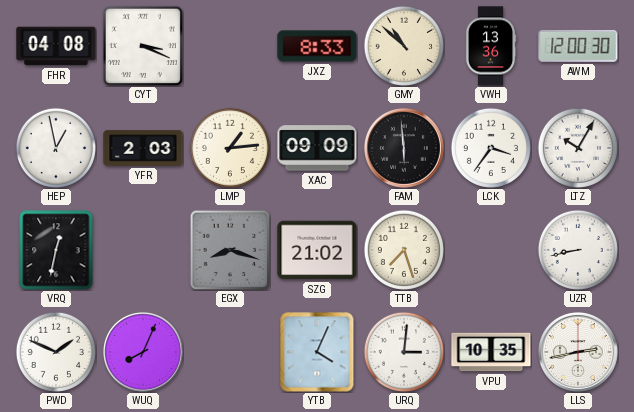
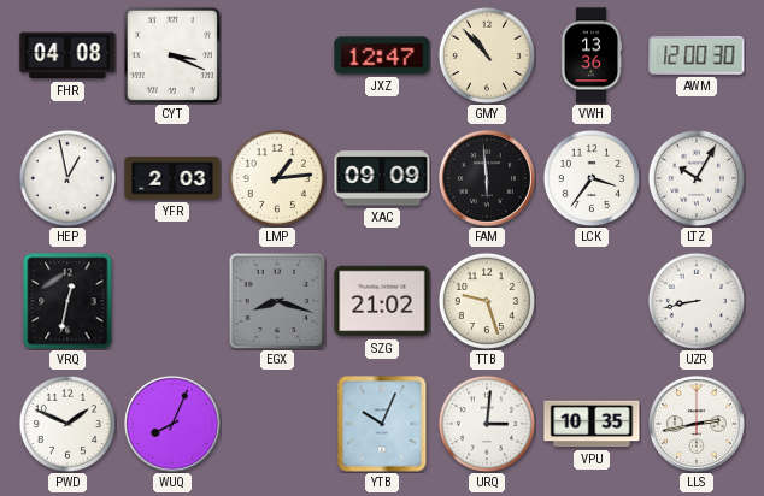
JXZ: 8:33 -> 12:47 (382, 55)
GMY: 10:52 -> 10:53 (487, 55)
TTB: 7:27 -> 9:27 (487, 301)
YTB: 4:04 -> 10:04 (382, 424)
